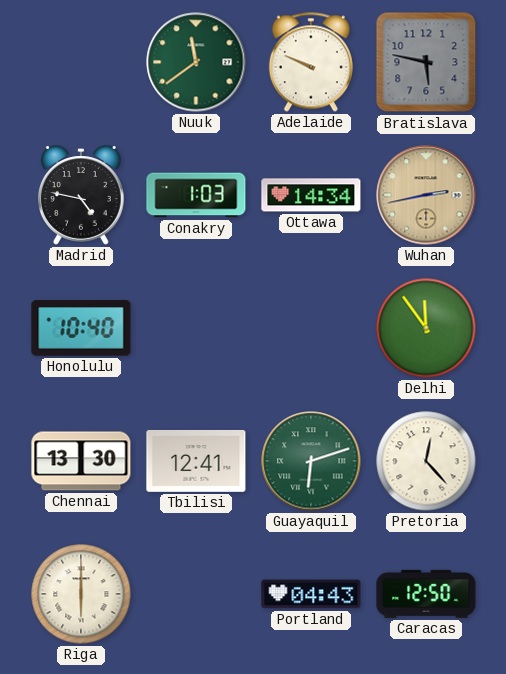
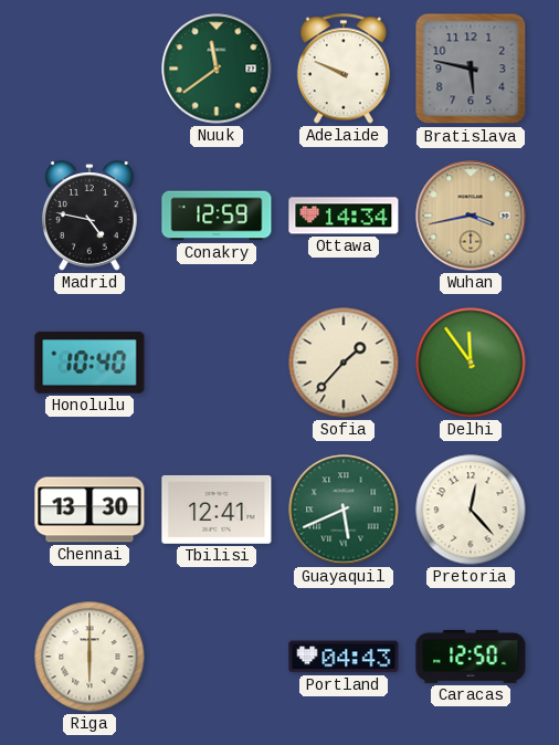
Conakry: 1:03 -> 12:59 (217, 216)
Wuhan: 2:43 -> 3:43 (471, 216)
Sofia: none -> 1:37 (344, 363)
Guayaquil: 6:12 -> 5:41 (344, 510)
